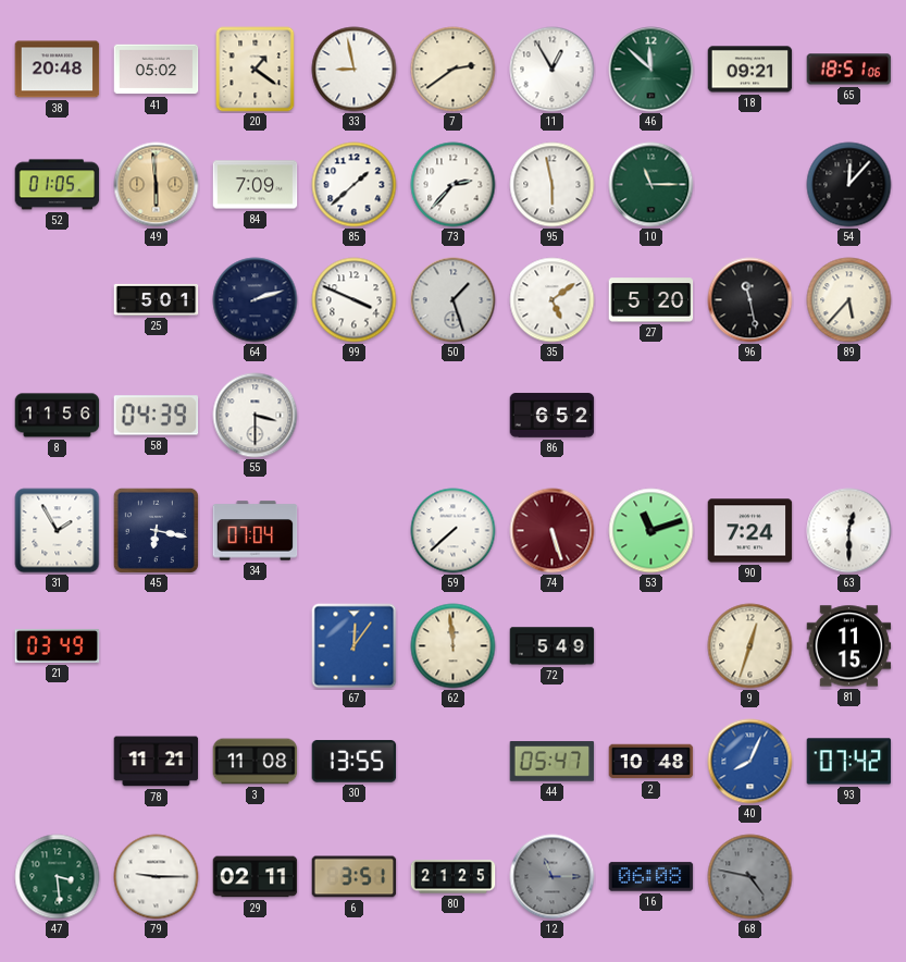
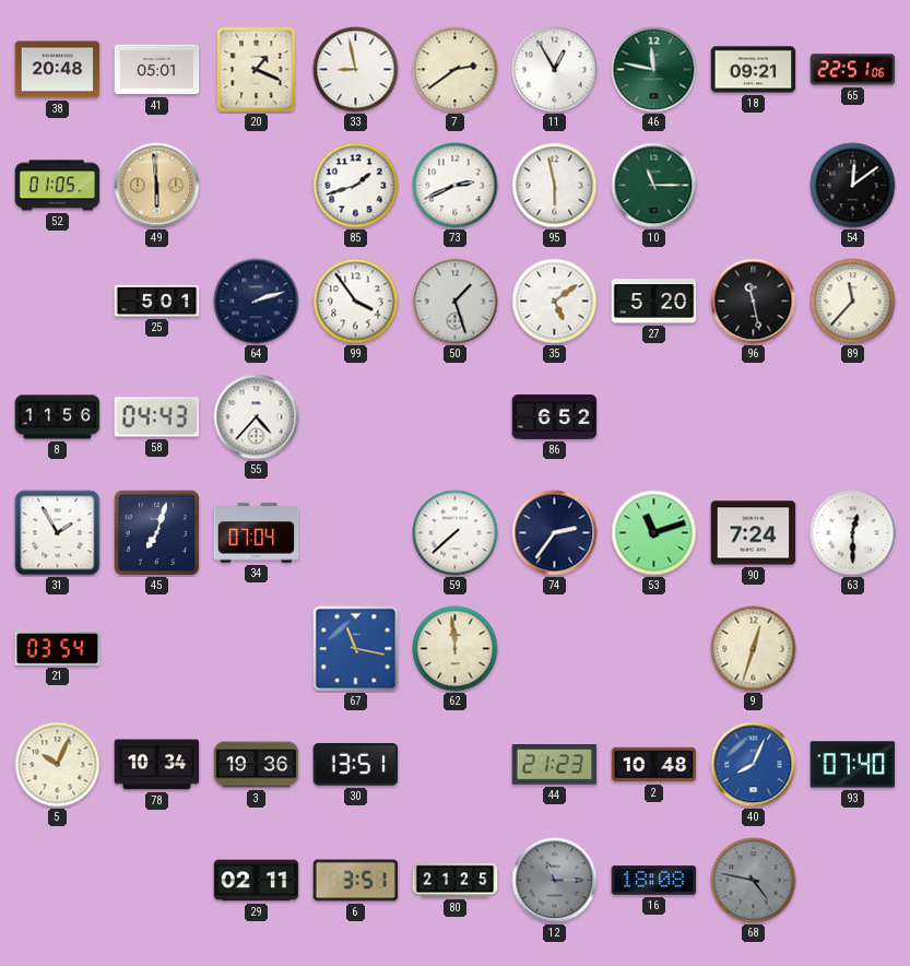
41: 05:02 -> 05:01 (157, 70)
20: 1:21 -> 1:19 (257, 70)
46: 11:52 -> 11:47 (654, 70)
65: 18:51 -> 22:51 (853, 70)
84: 7:09 -> none (256, 185)
85: 1:38 -> 1:42 (356, 186)
73: 2:37 -> 2:41 (456, 186)
54: 12:07 -> 12:09 (853, 186)
99: 3:49 -> 3:54 (356, 302)
89: 5:37 -> 11:37 (853, 302)
58: 04:39 -> 04:43 (157, 417)
55: 3:30 -> 4:37 (257, 417)
45: 6:17 -> 7:03 (156, 532)
74: 5:27 -> 2:36 (555, 533)
74 dial: burgundy -> navy (555, 533)
21: 03:49 -> 03:54 (58, 649)
67: 12:06 -> 11:17 (356, 649)
72: 5:49 -> none (553, 646)
81: 11:15 -> none (849, 646)
5: none -> 10:04 (58, 765)
78: 11:21 -> 10:34 (157, 765)
3: 11:08 -> 19:36 (257, 765)
30: 13:55 -> 13:51 (356, 765)
44: 05:47 -> 21:23 (555, 765)
93: 07:42 -> 07:40 (853, 765)
47: 3:29 -> none (58, 877)
79: 9:15 -> none (157, 877)
16: 06:08 -> 18:08 (654, 881)
